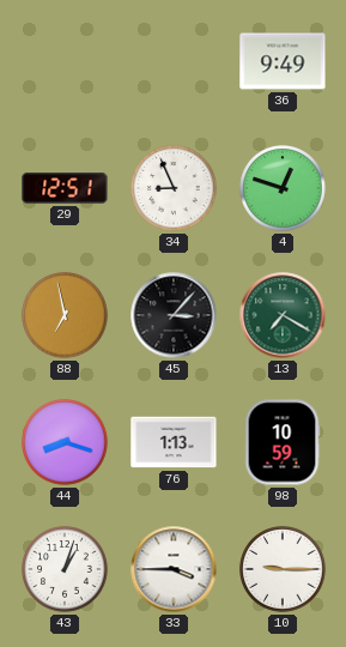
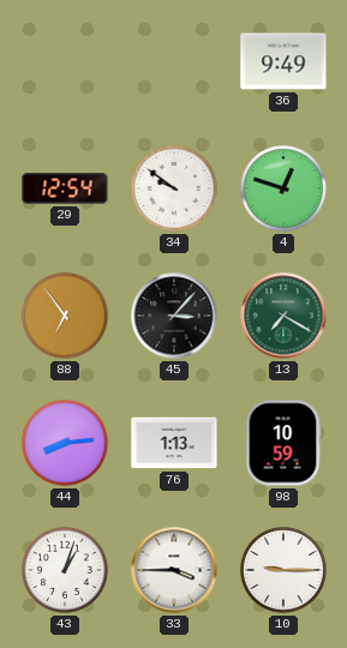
29: 12:51 -> 12:54 (65, 188)
34: 8:56 -> 9:51 (174, 188)
88: 6:58 -> 6:54 (65, 316)
44: 8:18 -> 8:14 (65, 443)
